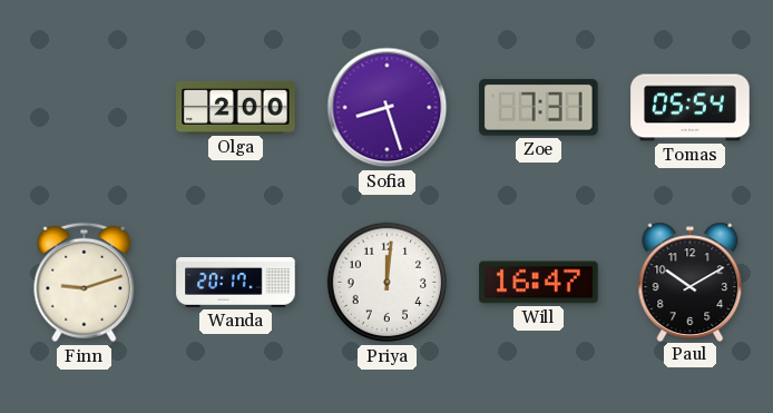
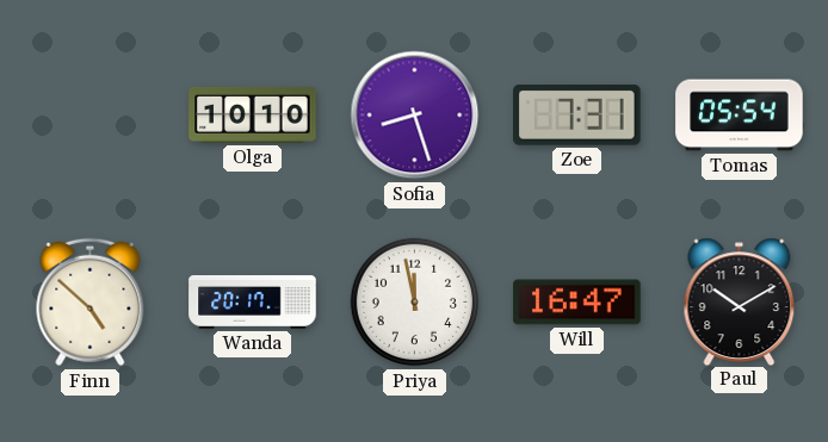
Olga: 2:00 -> 10:10 (253, 114)
Finn: 9:12 -> 4:52 (91, 303)
Priya: 12:01 -> 11:58 (415, 303)
